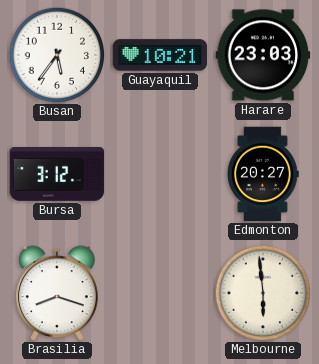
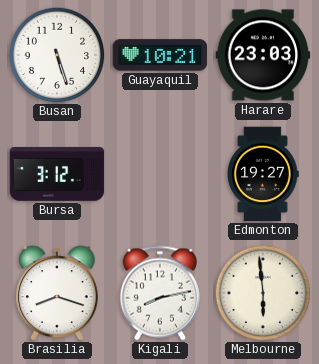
Busan: 5:36 -> 5:27 (57, 55)
Edmonton: 20:27 -> 19:27 (263, 174)
Kigali: none -> 8:13 (160, 293)
